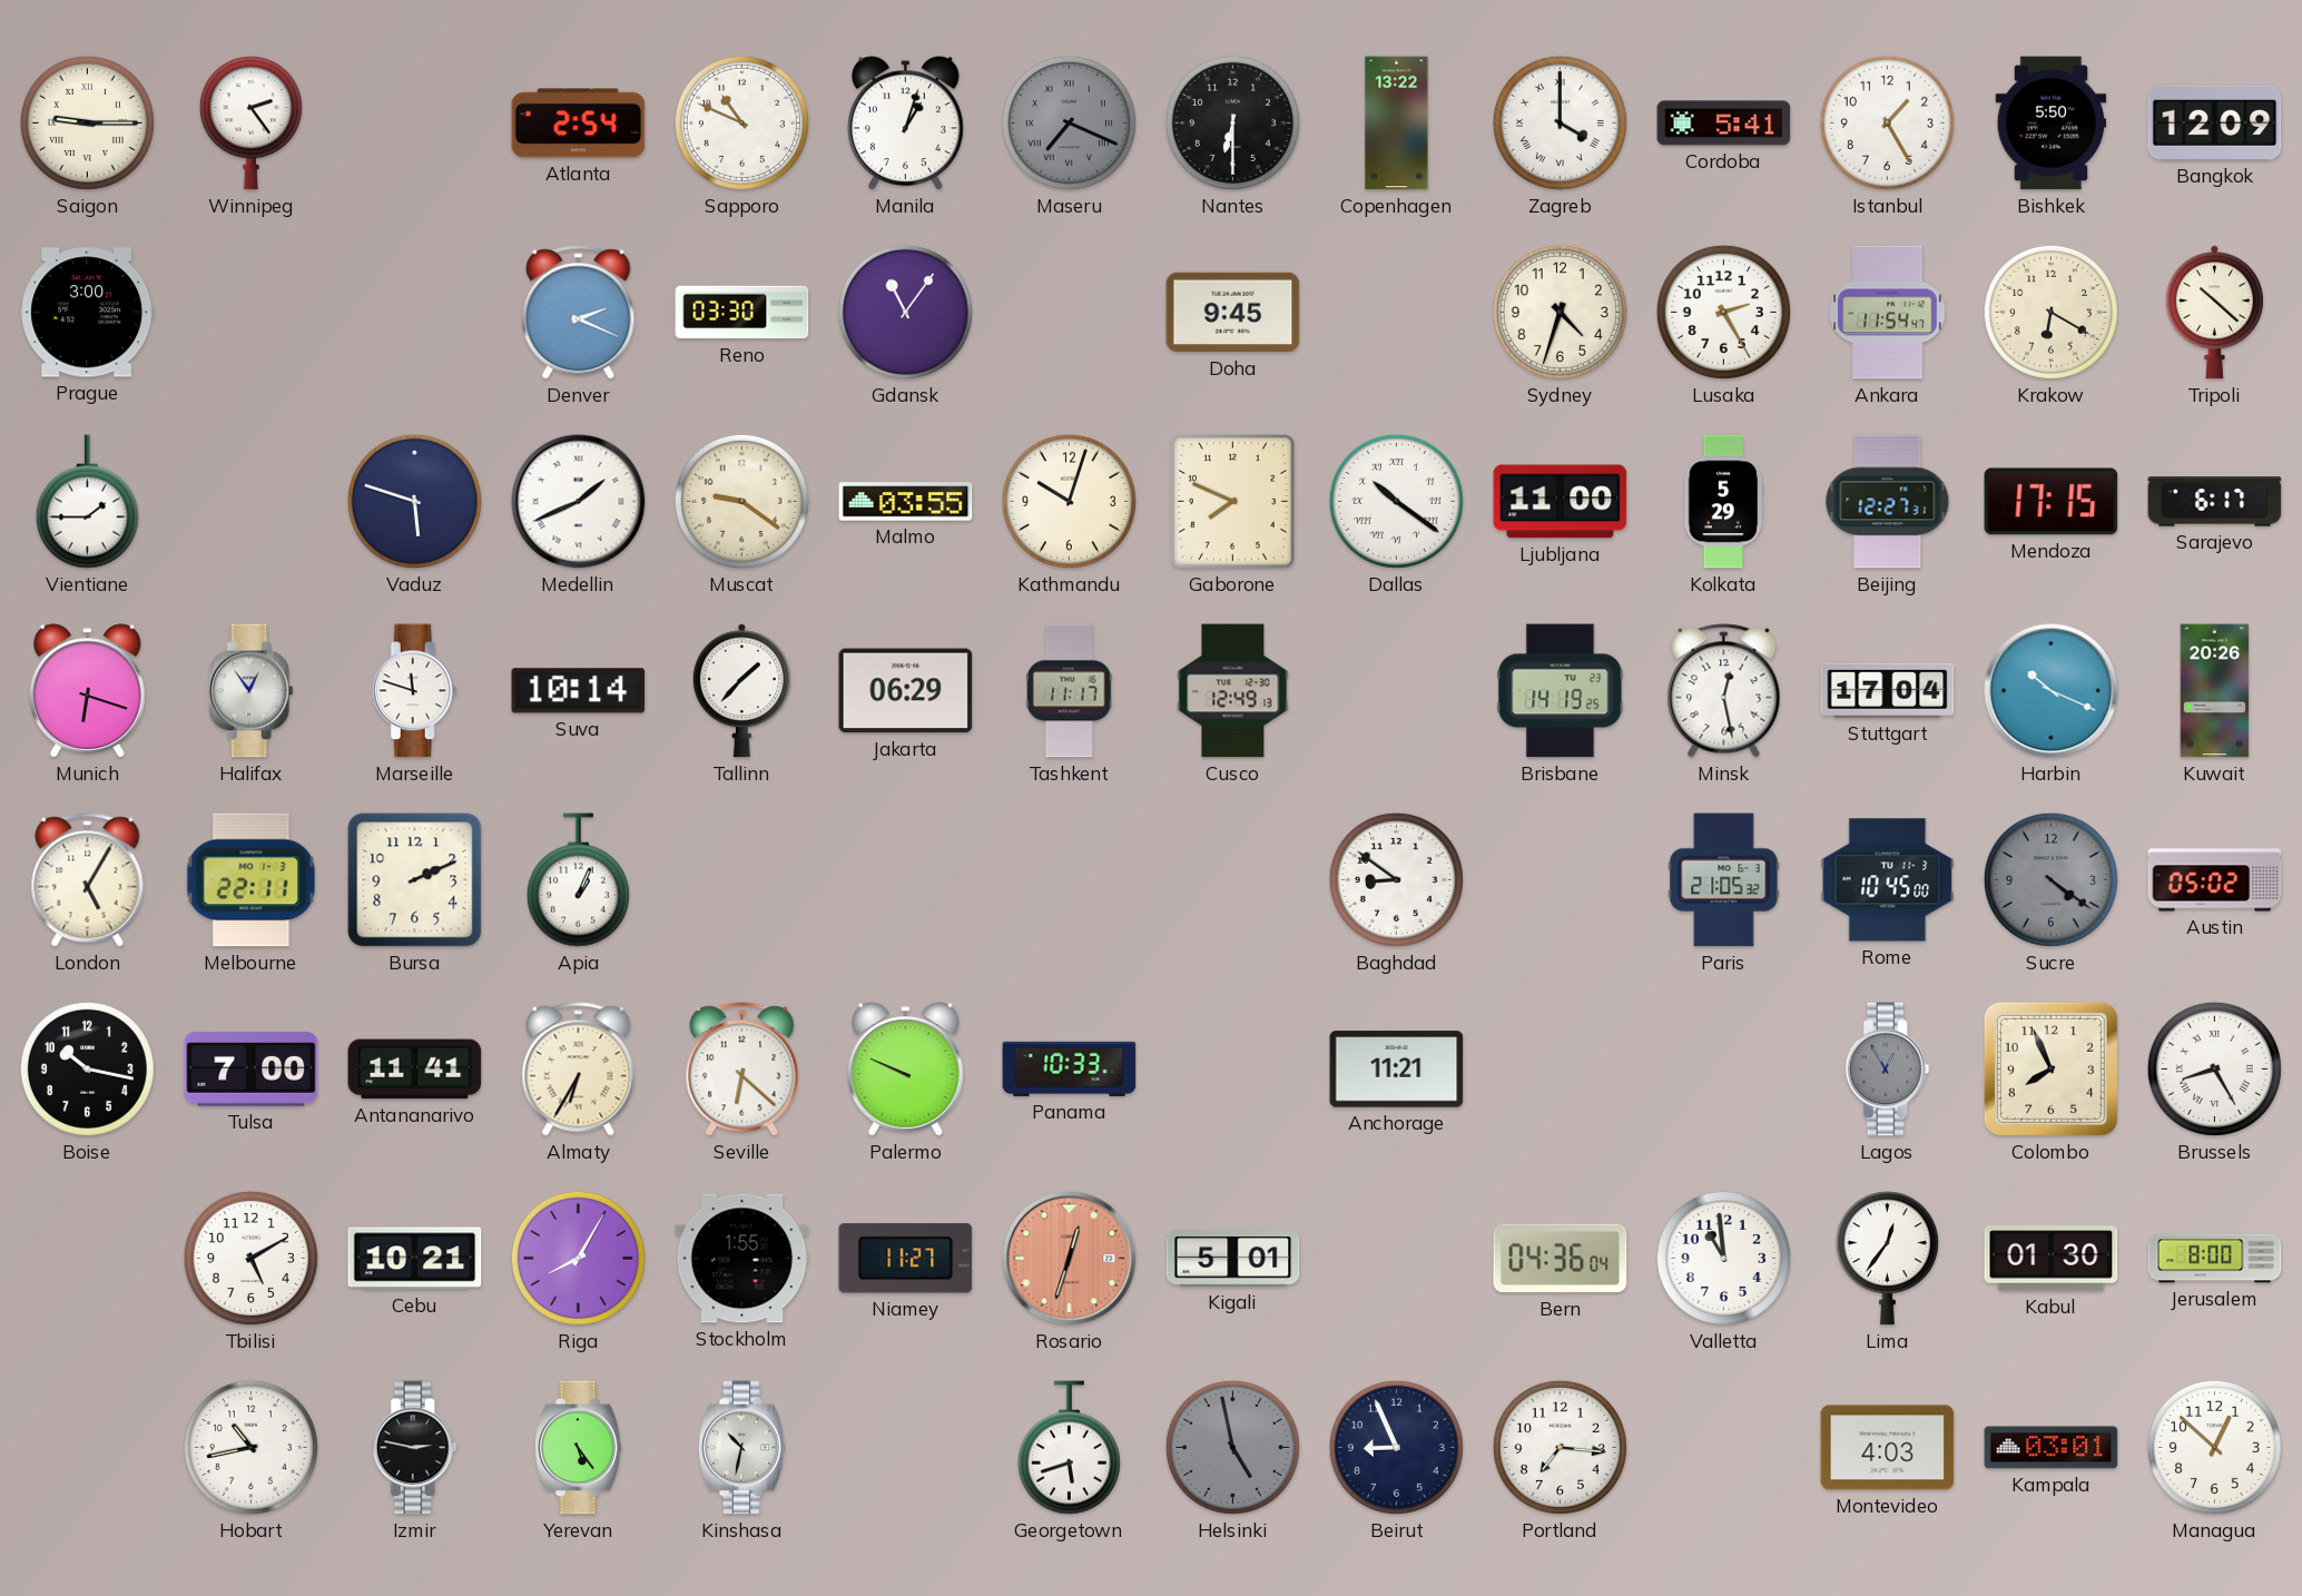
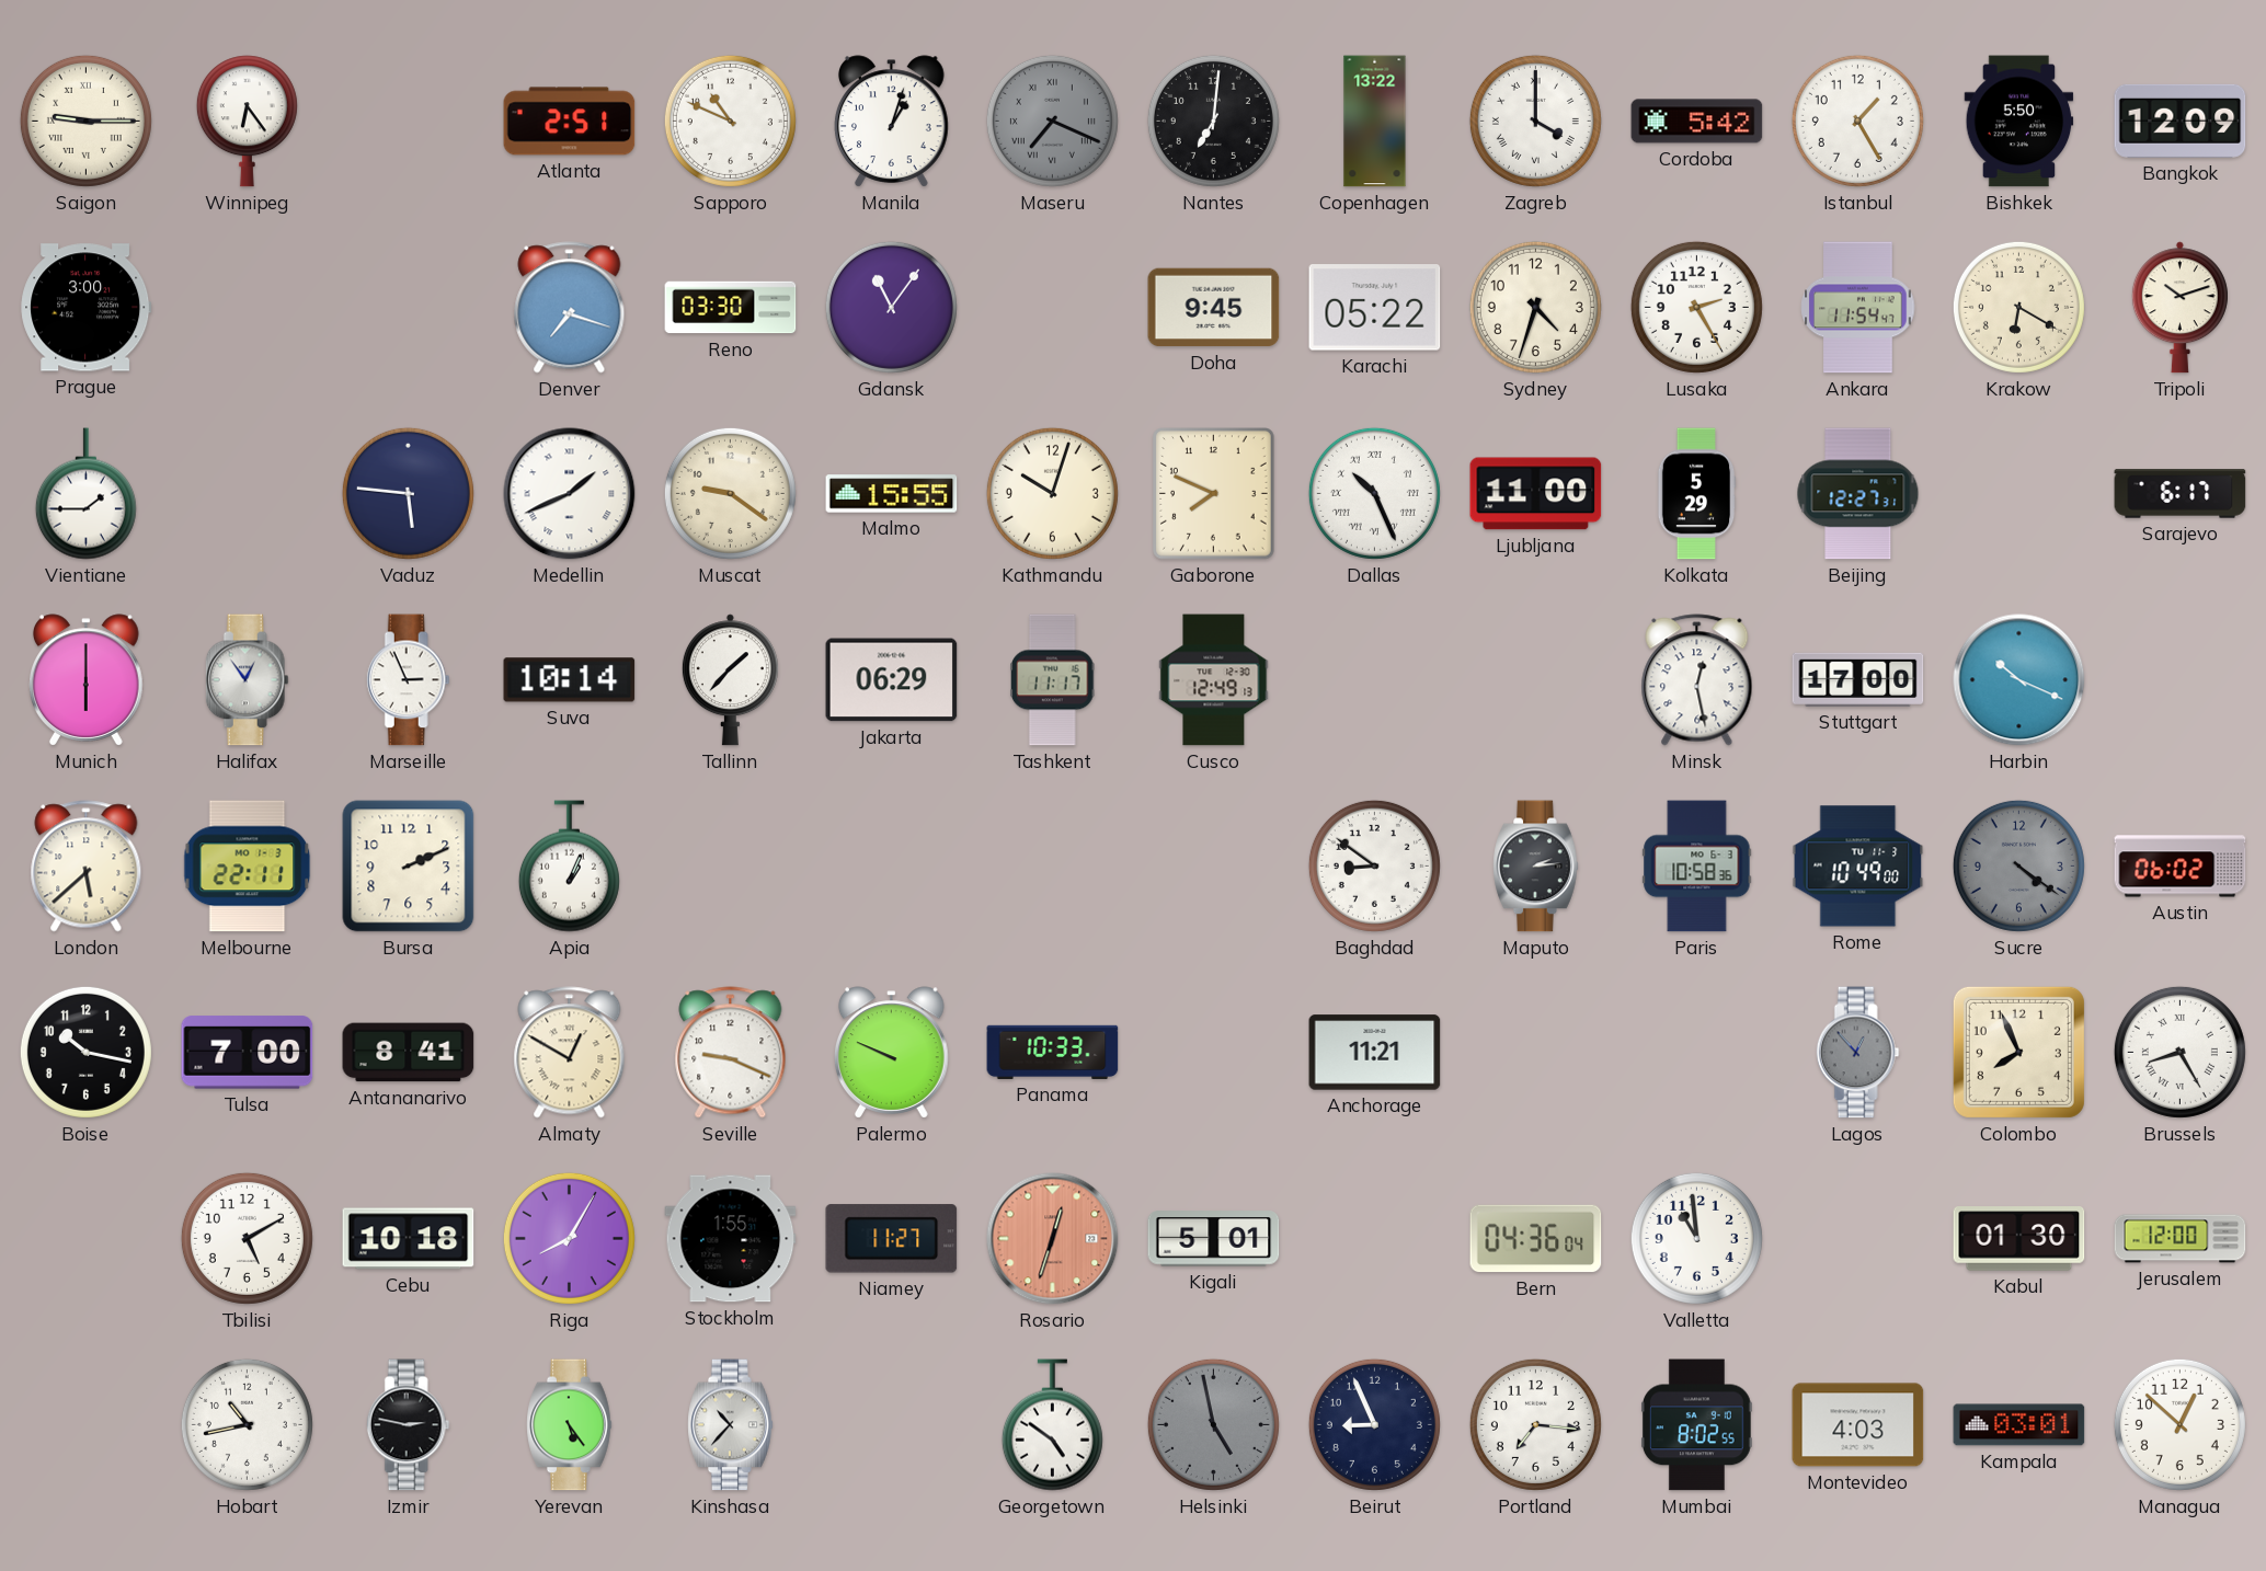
Winnipeg: 2:24 -> 6:24 (247, 122)
Atlanta: 2:54 -> 2:51 (570, 122)
Nantes: 6:30 -> 7:01 (1213, 121)
Cordoba: 5:41 -> 5:42 (1697, 122)
Denver: 2:19 -> 7:18 (570, 308)
Karachi: none -> 05:22 (1375, 308)
Tripoli: 10:22 -> 10:12 (2179, 308)
Vaduz: 5:48 -> 5:46 (408, 493)
Malmo: 03:55 -> 15:55 (892, 494)
Dallas: 10:21 -> 10:26 (1374, 493)
Mendoza: 17:15 -> none (2052, 502)
Munich: 6:18 -> 6:00 (87, 680)
Marseille: 11:48 -> 2:56 (408, 680)
Brisbane: 14:19 -> none (1561, 691)
Stuttgart: 17:04 -> 17:00 (1858, 679)
Kuwait: 20:26 -> none (2215, 691)
London: 5:05 -> 5:38 (87, 867)
Maputo: none -> 2:14 (1536, 867)
Paris: 21:05 -> 10:58 (1697, 867)
Rome: 10:45 -> 10:49 (1858, 867)
Austin: 05:02 -> 06:02 (2181, 867)
Antananarivo: 11:41 -> 8:41 (409, 1053)
Almaty: 6:35 -> 12:50 (570, 1053)
Seville: 6:22 -> 9:19 (731, 1053)
Lagos: 12:55 -> 12:53 (1857, 1053)
Cebu: 10:21 -> 10:18 (409, 1239)
Lima: 12:36 -> none (1887, 1259)
Jerusalem: 8:00 -> 12:00 (2181, 1239)
Kinshasa: 10:32 -> 10:37 (731, 1425)
Georgetown: 5:42 -> 4:51 (1052, 1425)
Mumbai: none -> 8:02 (1696, 1425)
